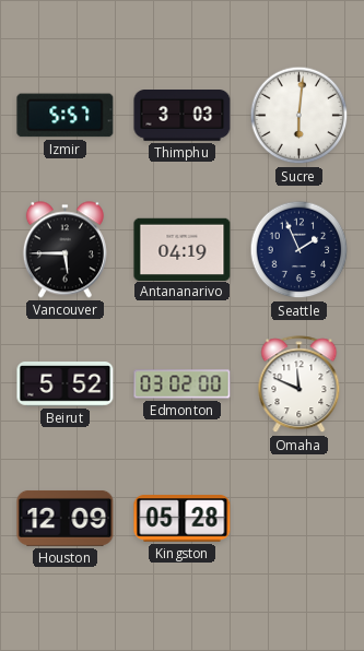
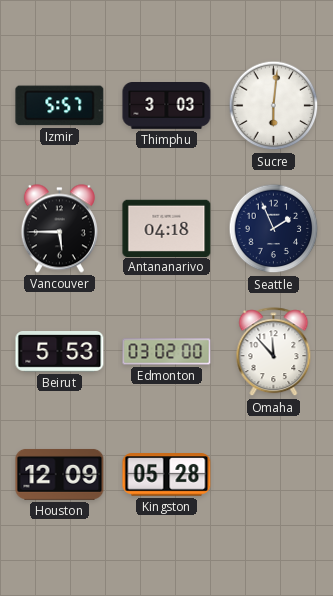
Antananarivo: 04:19 -> 04:18 (167, 228)
Beirut: 5:52 -> 5:53 (60, 352)
Omaha: 11:49 -> 11:53 (274, 352)
